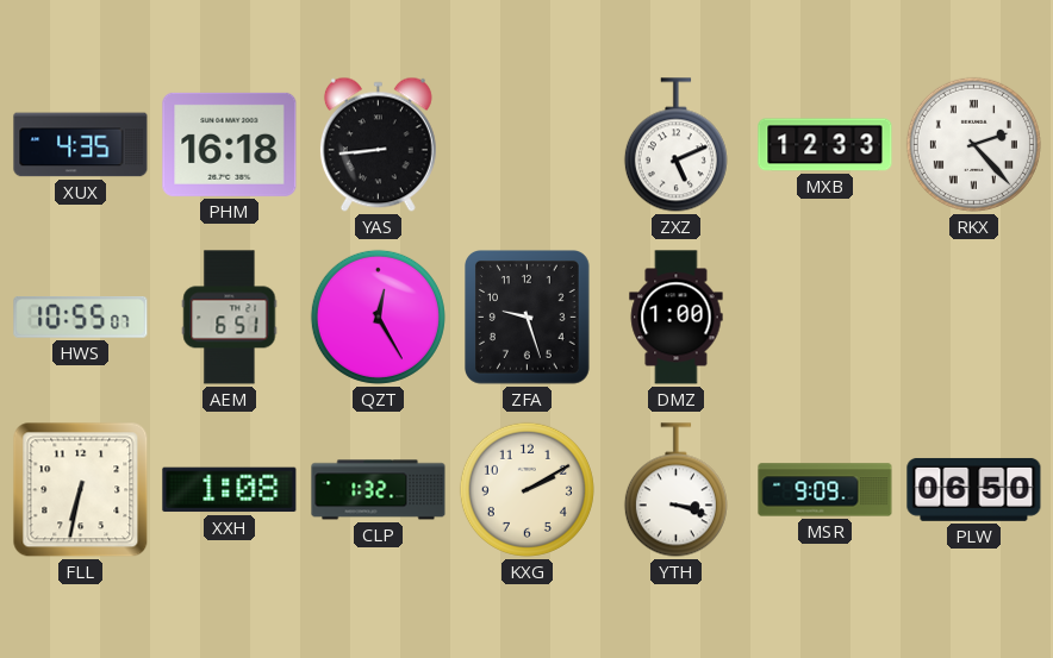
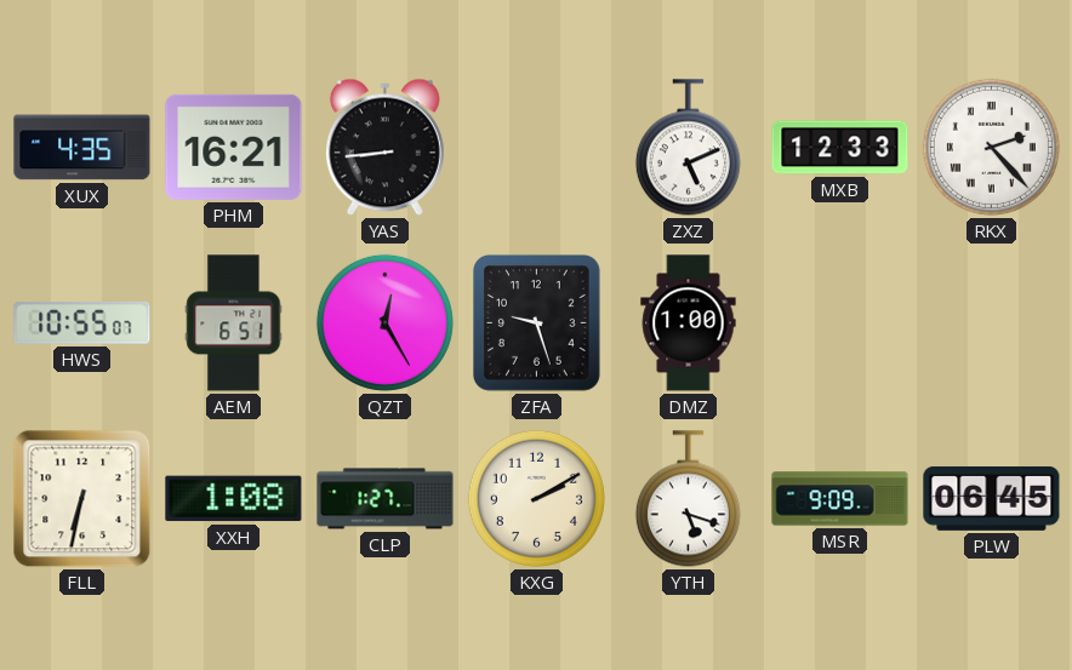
PHM: 16:18 -> 16:21 (234, 147)
CLP: 1:32 -> 1:27 (386, 499)
YTH: 3:18 -> 5:18 (688, 499)
PLW: 06:50 -> 06:45 (992, 498)
